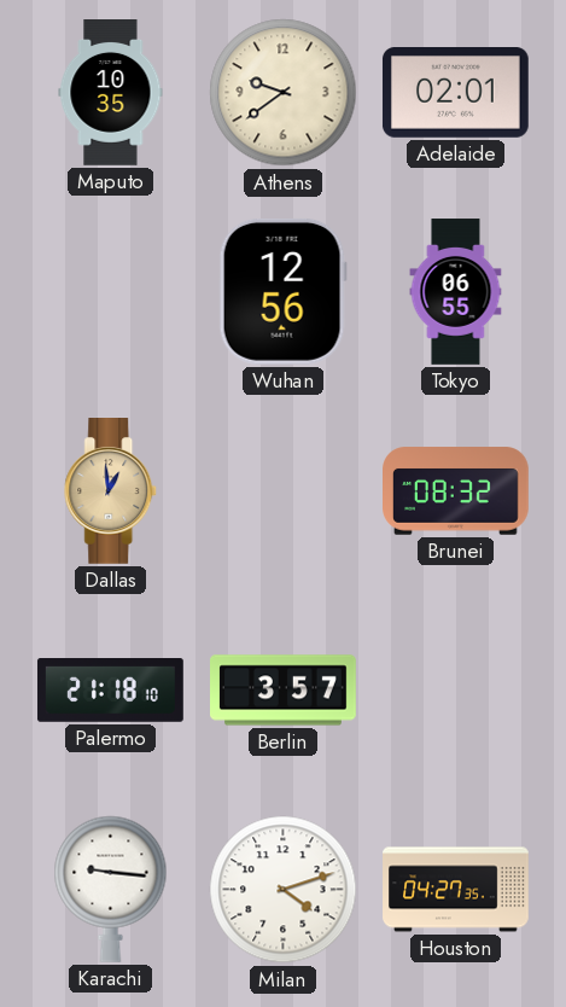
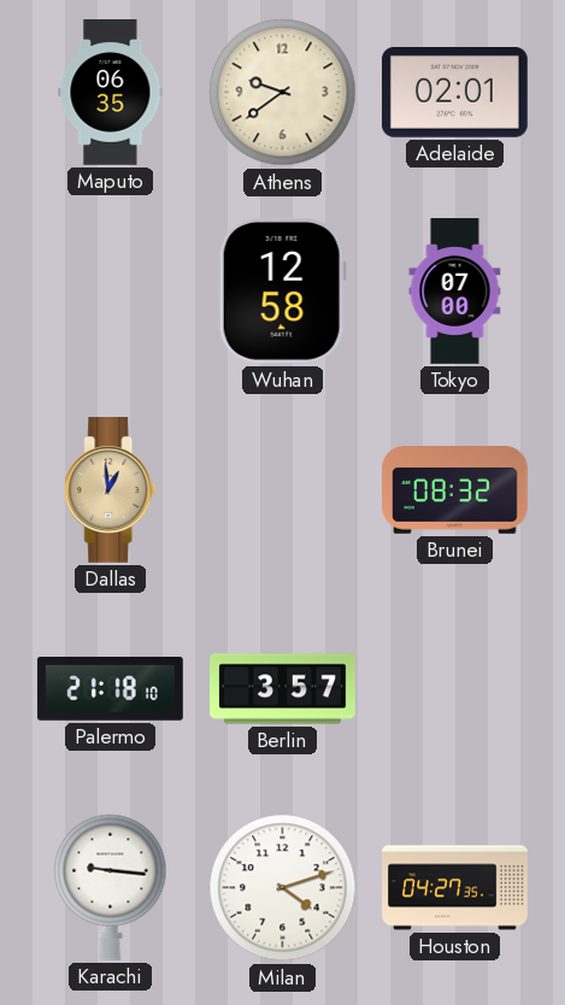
Maputo: 10:35 -> 06:35 (111, 93)
Wuhan: 12:56 -> 12:58 (282, 290)
Tokyo: 06:55 -> 07:00 (455, 292)
